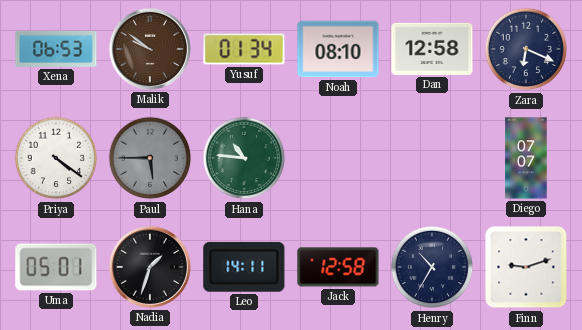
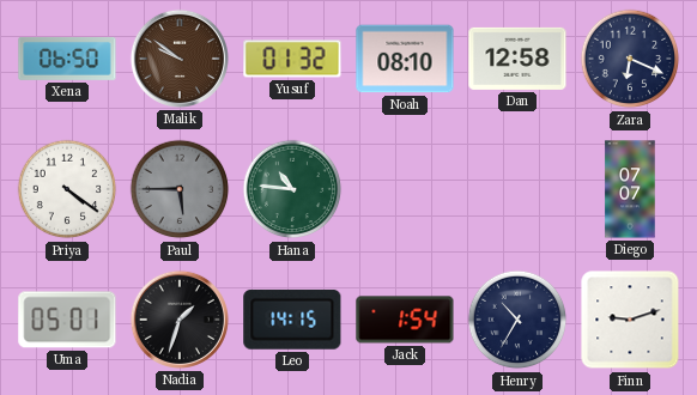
Xena: 06:53 -> 06:50 (67, 59)
Yusuf: 01:34 -> 01:32 (292, 59)
Leo: 14:11 -> 14:15 (292, 320)
Jack: 12:58 -> 1:54 (405, 320)
